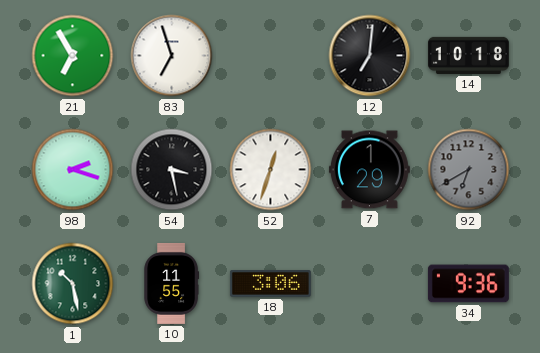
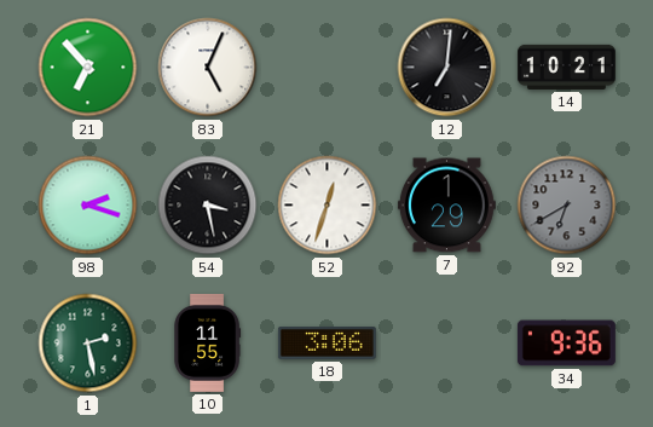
21: 6:55 -> 6:53 (88, 68)
83: 6:57 -> 5:04 (208, 68)
14: 10:18 -> 10:21 (566, 67)
1: 10:28 -> 2:28 (88, 344)
